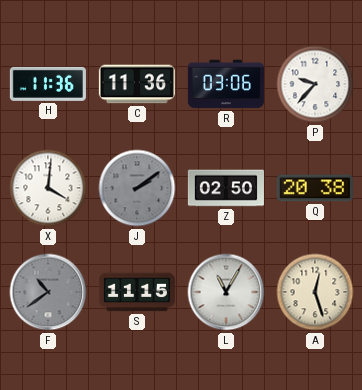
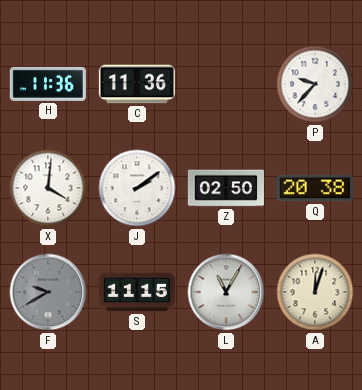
R: 03:06 -> none (226, 84)
J dial: grey -> white (137, 188)
F: 10:39 -> 9:40 (48, 292)
A: 12:27 -> 12:03 (315, 292)
